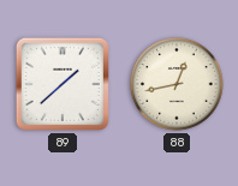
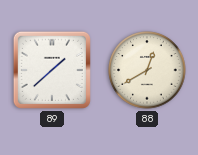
88: 12:43 -> 12:40 (147, 70)
